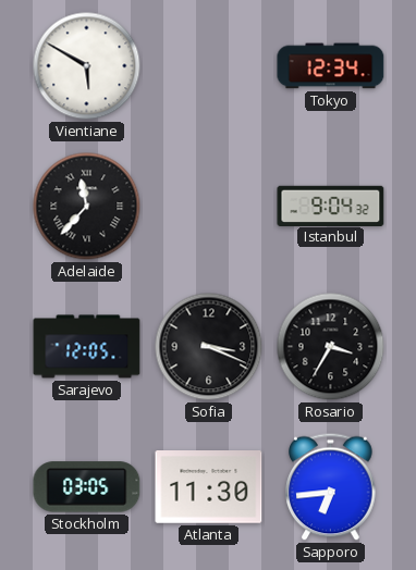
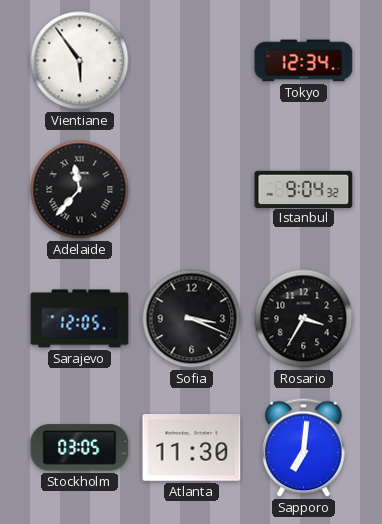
Vientiane: 5:50 -> 5:54 (80, 61)
Sapporo: 6:44 -> 7:01 (304, 448)
